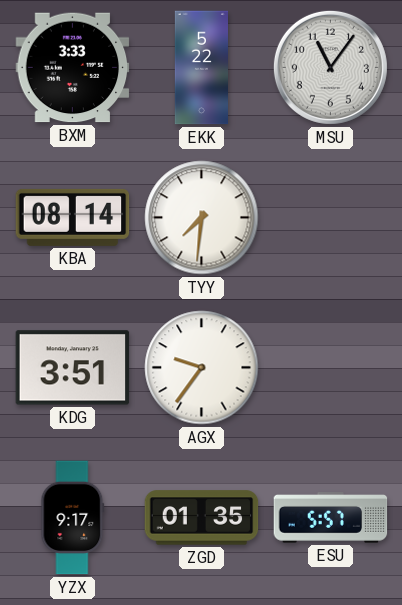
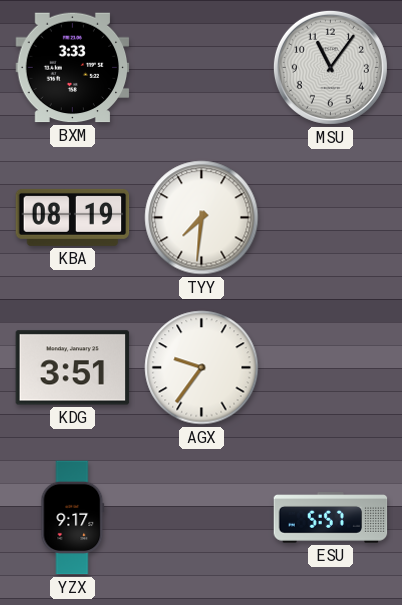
EKK: 5:22 -> none (201, 68)
KBA: 08:14 -> 08:19 (73, 217)
ZGD: 01:35 -> none (202, 518)
